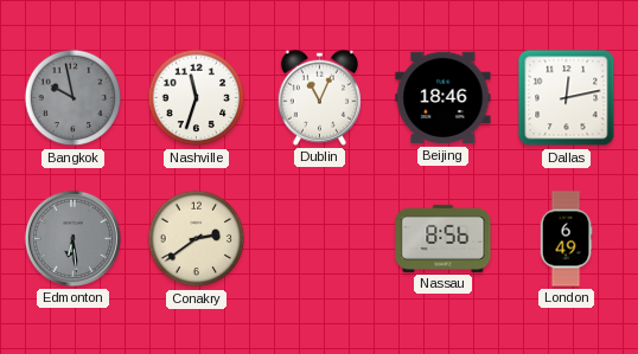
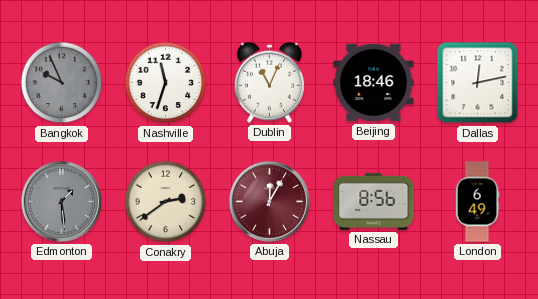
Bangkok: 9:58 -> 9:56 (62, 83)
Edmonton: 6:29 -> 1:29 (61, 201)
Abuja: none -> 12:05 (269, 201)
